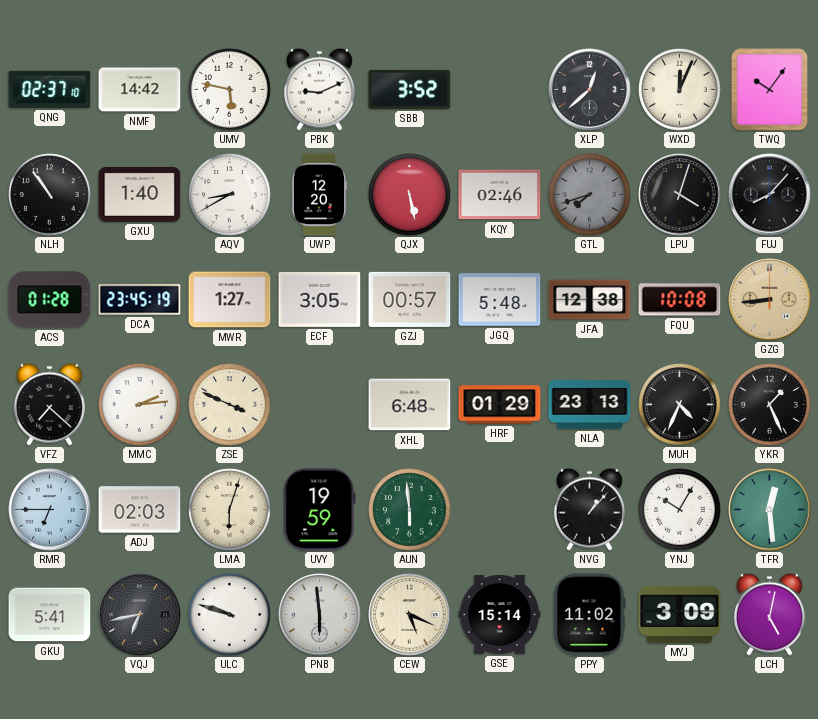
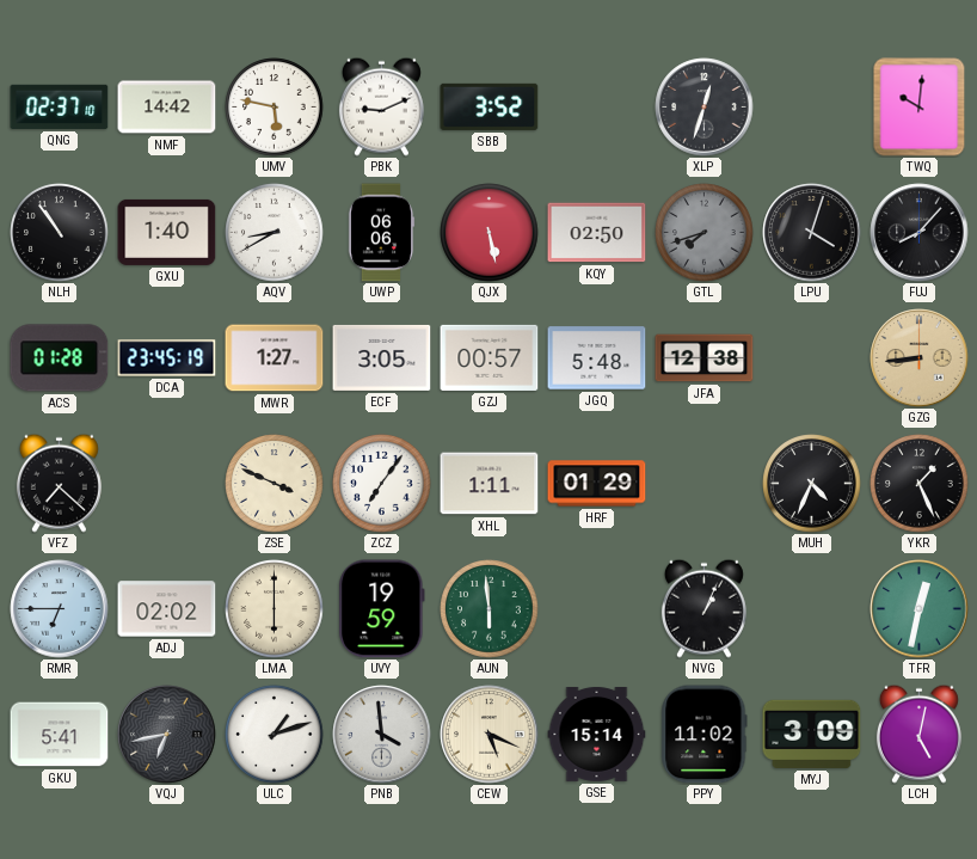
XLP: 12:38 -> 12:33 (705, 108)
WXD: 12:04 -> none (680, 90)
TWQ: 10:06 -> 10:01 (920, 108)
UWP: 12:20 -> 06:06 (381, 233)
KQY: 02:46 -> 02:50 (597, 233)
FQU: 10:08 -> none (680, 300)
MMC: 2:14 -> none (140, 405)
ZCZ: none -> 7:06 (382, 484)
XHL: 6:48 -> 1:11 (490, 484)
NLA: 23:13 -> none (590, 405)
ADJ: 02:03 -> 02:02 (167, 609)
LMA: 6:03 -> 6:00 (275, 609)
NVG: 1:07 -> 1:04 (703, 608)
YNJ: 10:05 -> none (680, 510)
TFR: 12:29 -> 12:32 (920, 609)
ULC: 9:48 -> 1:12 (275, 735)
PNB: 5:59 -> 3:59 (382, 735)
